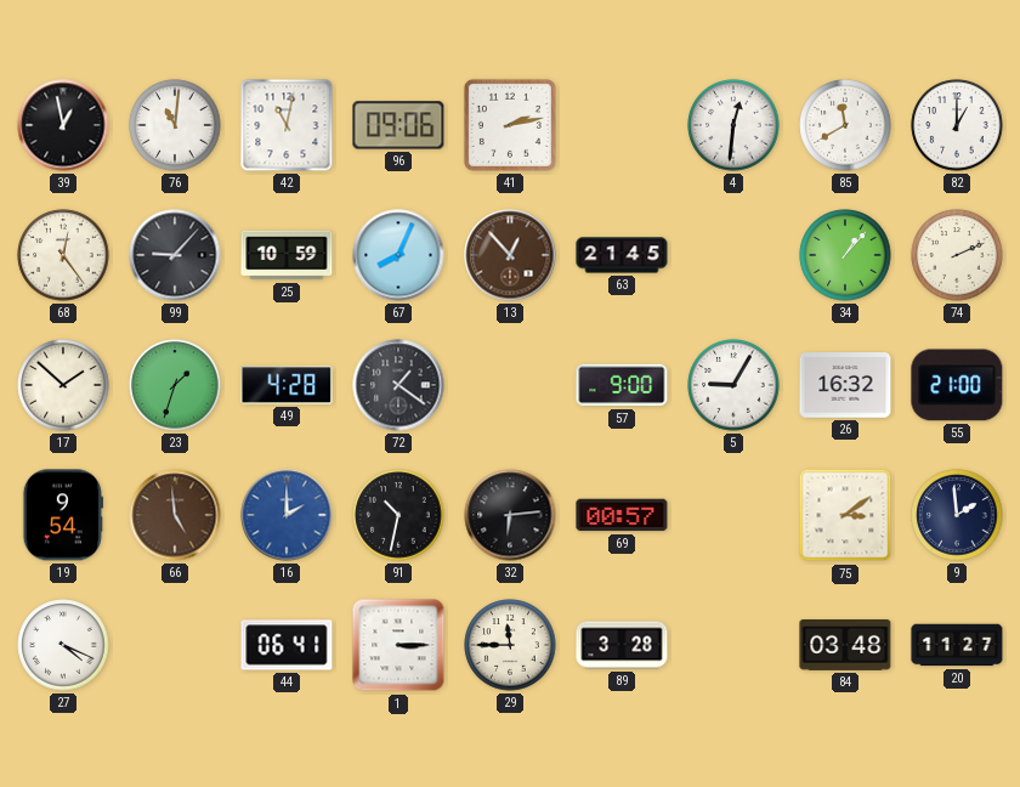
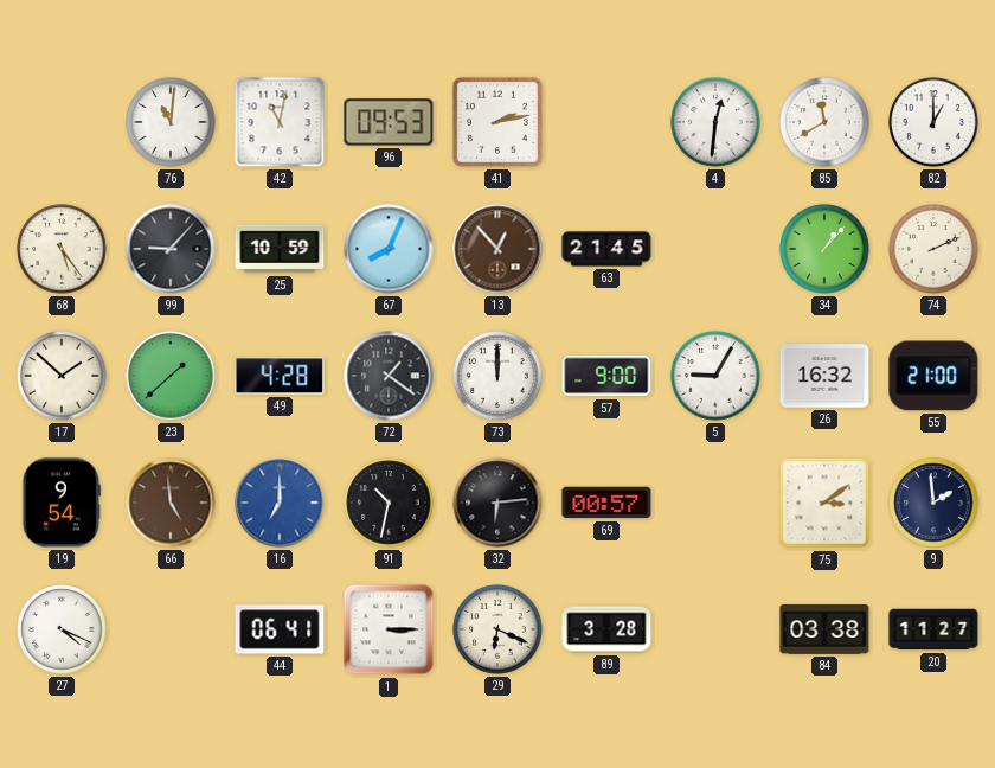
39: 12:58 -> none (63, 125)
96: 09:06 -> 09:53 (389, 122)
68: 12:24 -> 5:24 (62, 249)
23: 1:33 -> 1:38 (171, 376)
73: none -> 12:00 (497, 376)
16: 2:00 -> 7:00 (280, 503)
29: 11:45 -> 6:19 (497, 629)
84: 03:48 -> 03:38 (824, 631)
